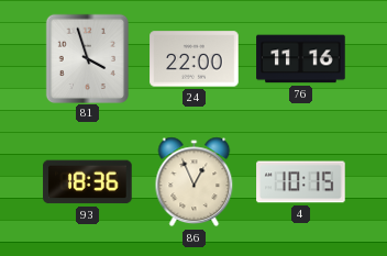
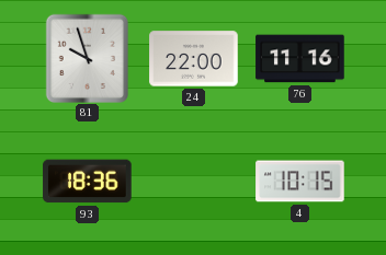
81: 3:57 -> 9:57 (87, 58)
86: 12:56 -> none (195, 182)
